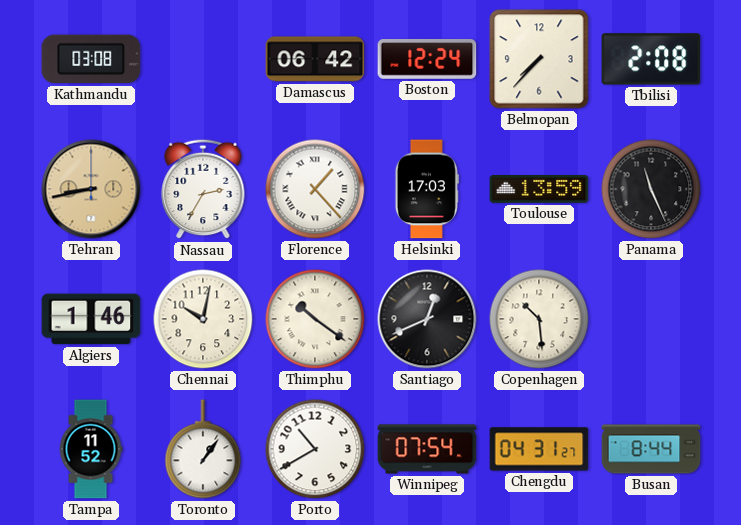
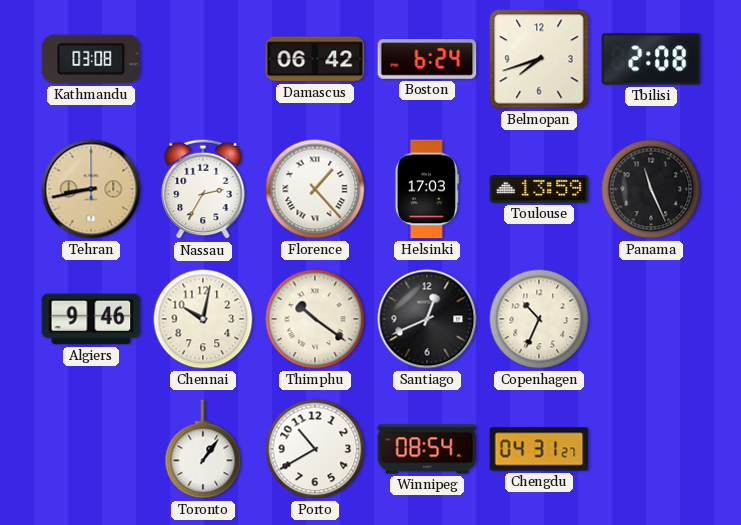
Boston: 12:24 -> 6:24 (427, 59)
Belmopan: 7:37 -> 7:42 (539, 59)
Algiers: 1:46 -> 9:46 (91, 319)
Copenhagen: 10:29 -> 10:34 (539, 319)
Tampa: 11:52 -> none (91, 449)
Winnipeg: 07:54 -> 08:54 (427, 449)
Busan: 8:44 -> none (651, 449)
